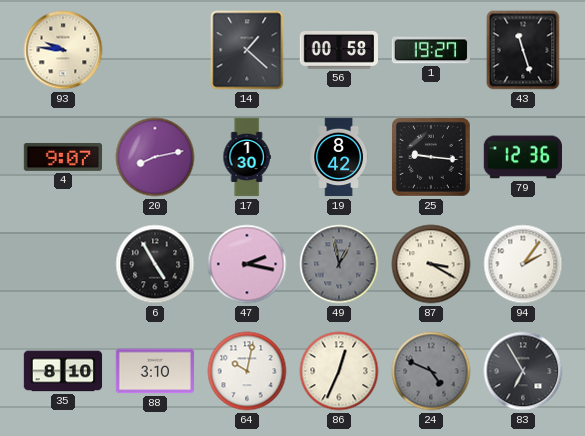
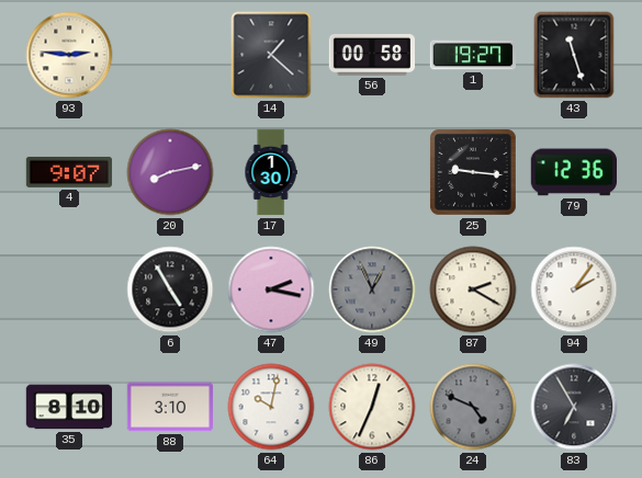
93: 9:46 -> 2:46 (69, 55)
19: 8:42 -> none (339, 157)
49: 12:58 -> 12:56 (372, 289)
87: 3:20 -> 2:20 (473, 289)
